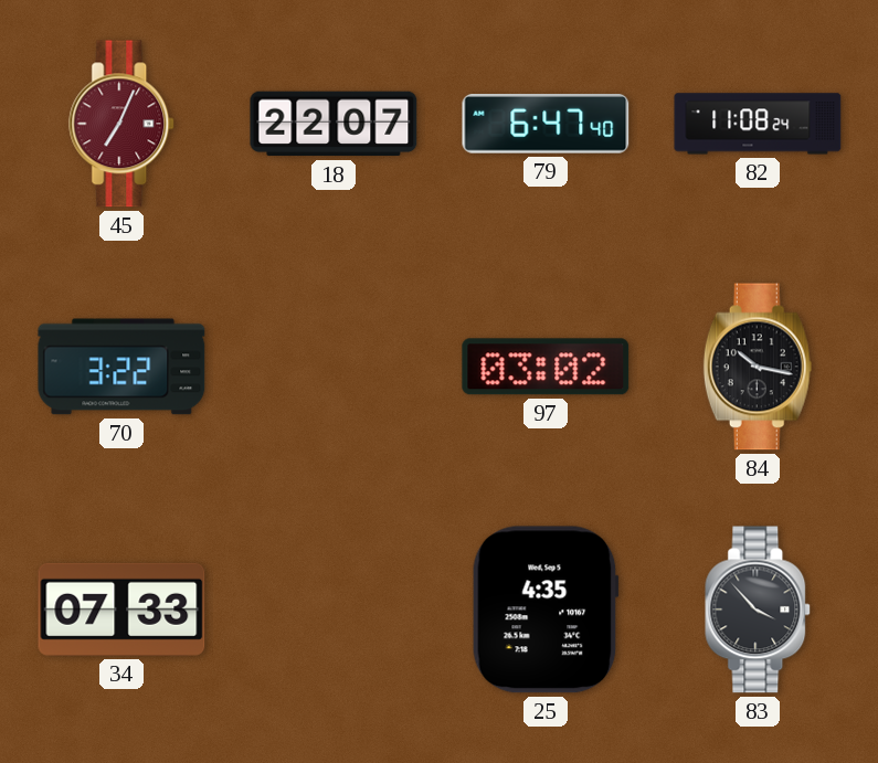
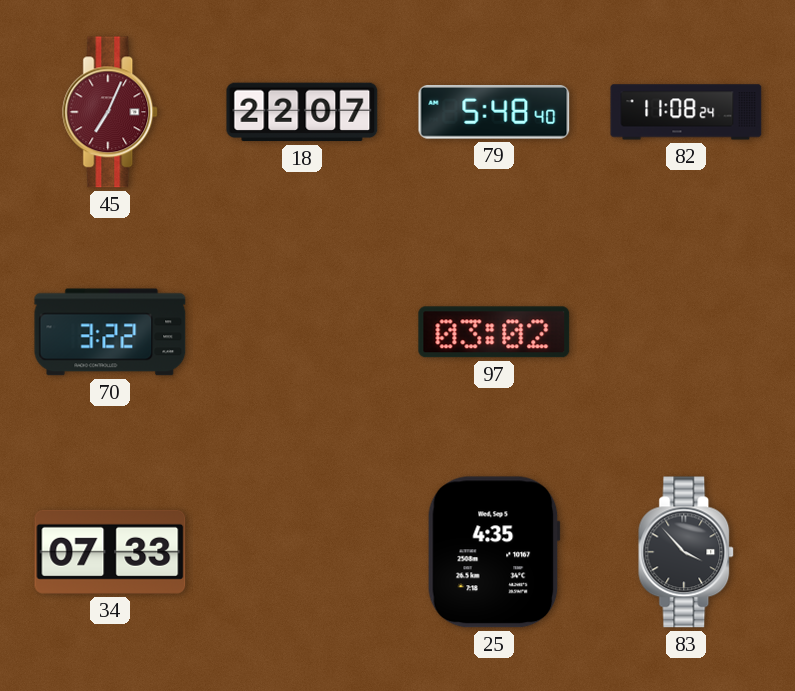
79: 6:47 -> 5:48 (494, 113)
84: 10:17 -> none (758, 367)
